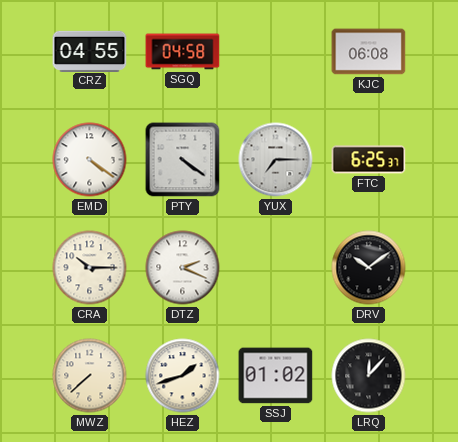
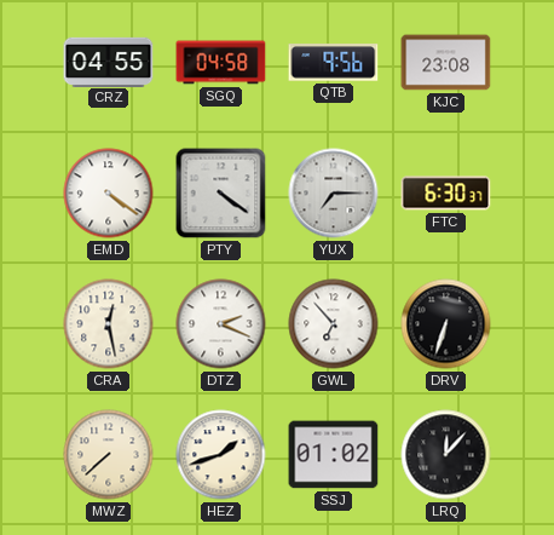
QTB: none -> 9:56 (334, 63)
KJC: 06:08 -> 23:08 (446, 63)
FTC: 6:25 -> 6:30 (446, 194)
CRA: 10:15 -> 12:28 (109, 324)
GWL: none -> 6:53 (334, 324)
DRV: 10:09 -> 6:33 (446, 324)
